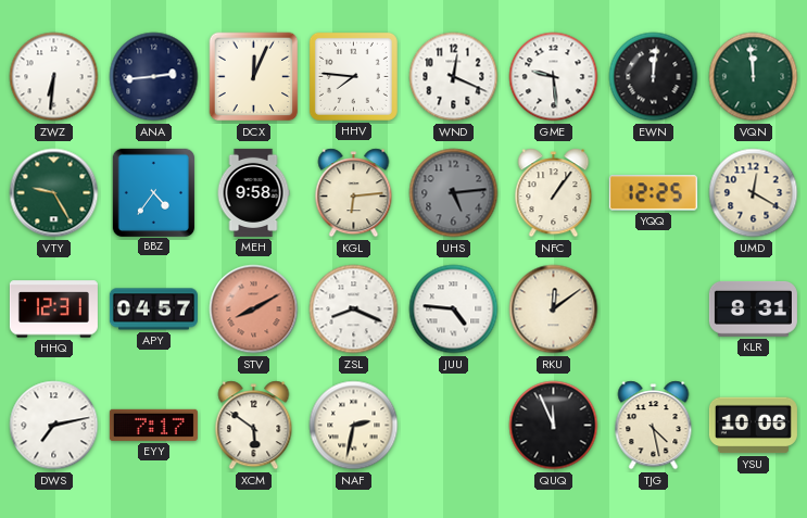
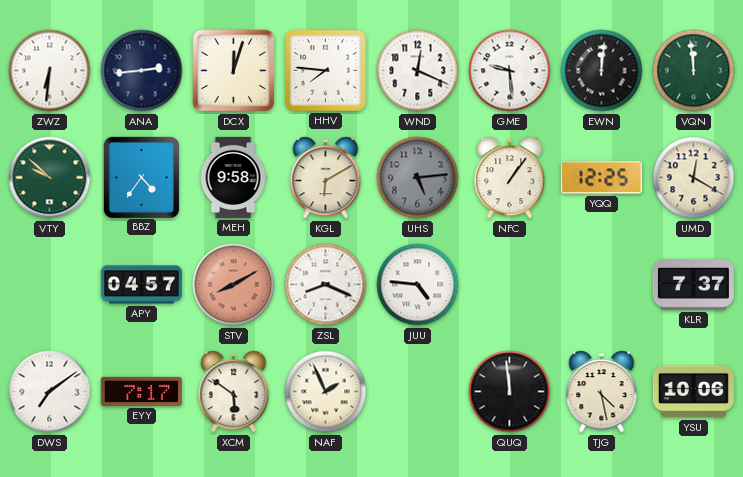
DCX: 12:04 -> 12:03 (234, 71)
VTY: 9:25 -> 9:52 (50, 178)
KGL: 6:14 -> 6:10 (326, 178)
HHQ: 12:31 -> none (53, 309)
RKU: 12:09 -> none (554, 309)
KLR: 8:31 -> 7:37 (693, 284)
DWS: 7:13 -> 7:09 (50, 392)
NAF: 2:32 -> 1:56 (326, 392)
QUQ: 11:56 -> 11:59 (510, 392)
